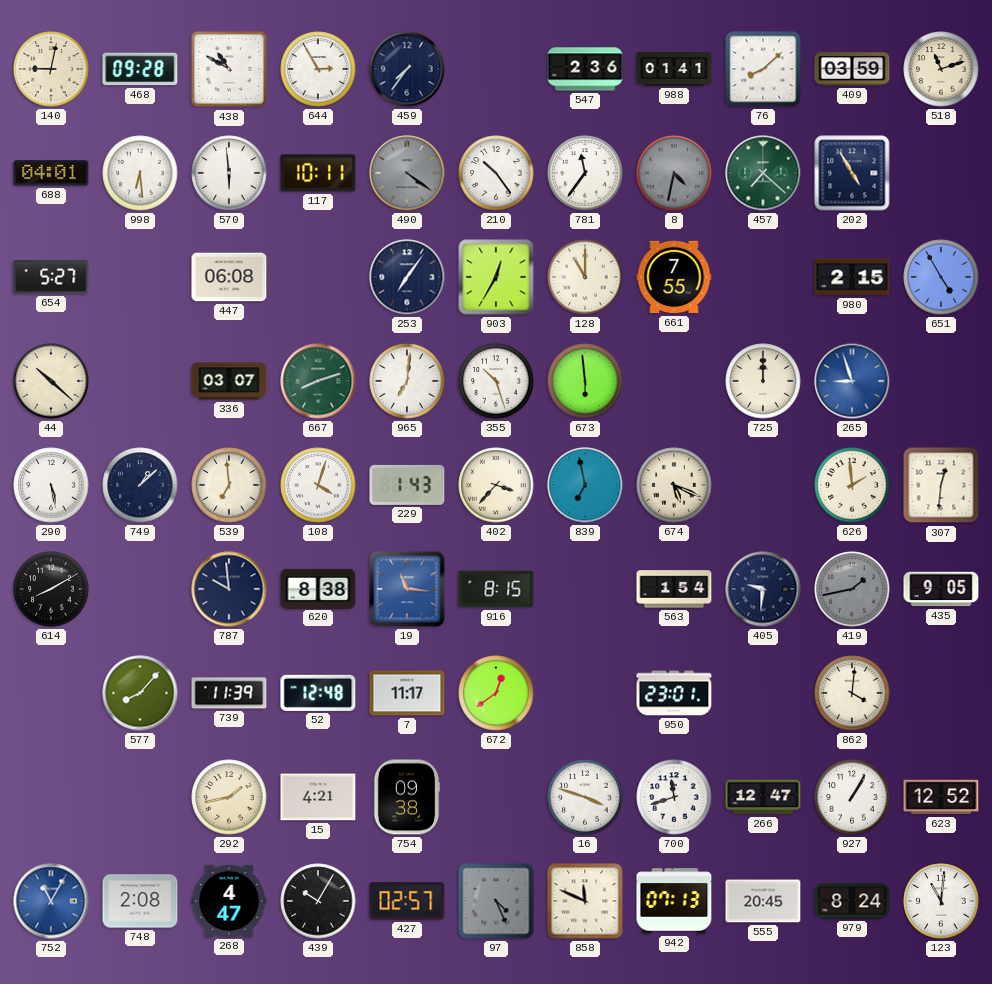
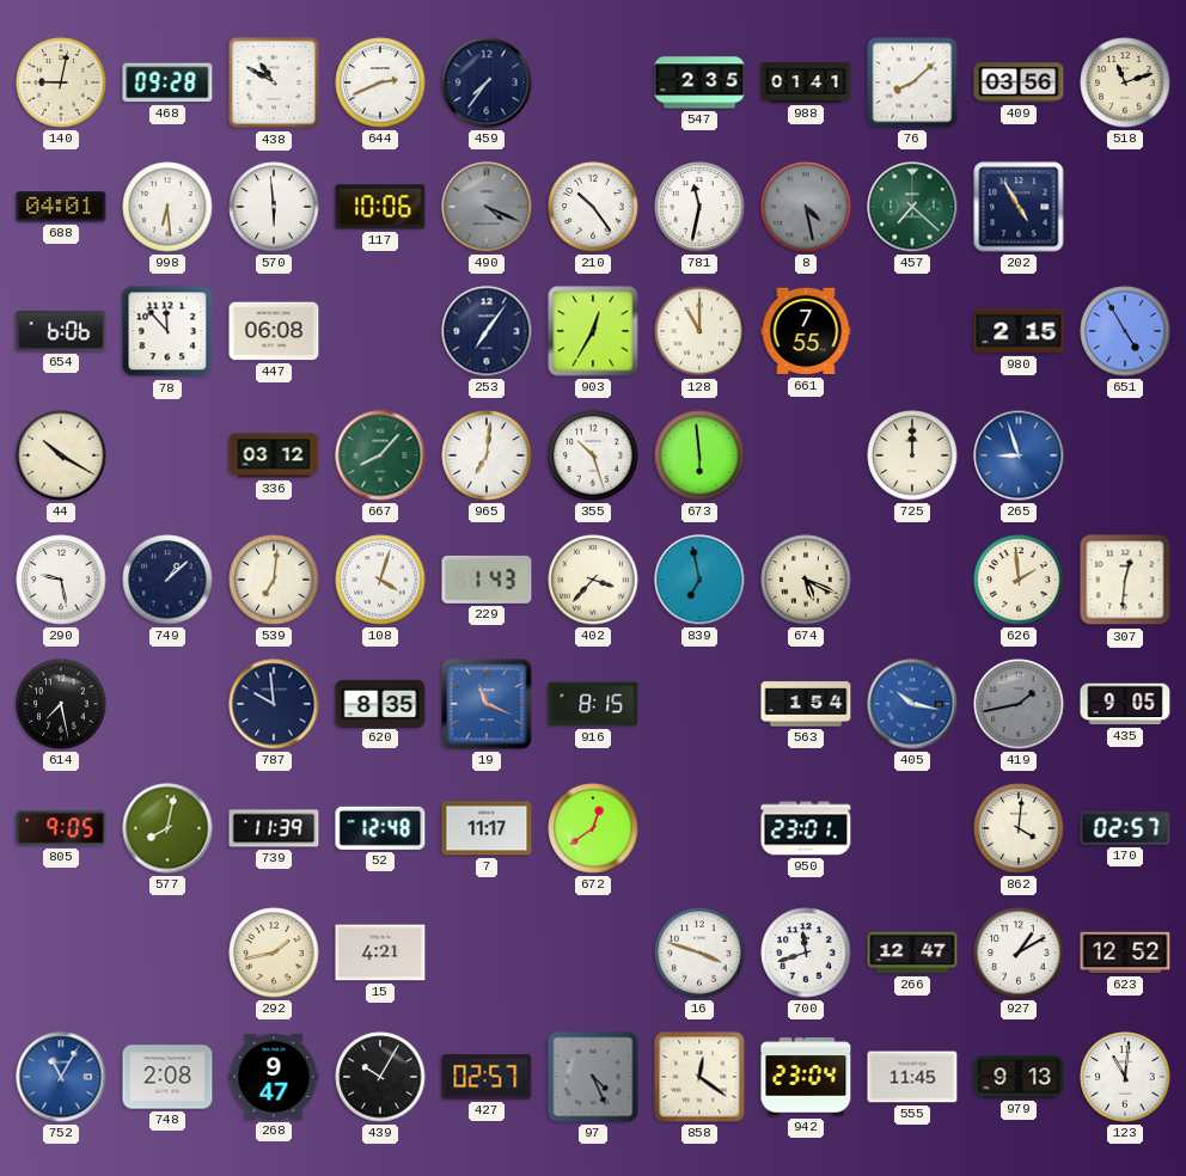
644: 2:55 -> 2:41 (380, 82)
547: 2:36 -> 2:35 (699, 82)
409: 03:59 -> 03:56 (1019, 82)
117: 10:11 -> 10:06 (380, 207)
490: 4:21 -> 4:19 (487, 207)
781: 11:36 -> 11:32 (699, 207)
8: 4:32 -> 4:28 (806, 207)
654: 5:27 -> 6:06 (61, 331)
78: none -> 11:53 (167, 331)
44: 10:22 -> 10:20 (61, 455)
336: 03:07 -> 03:12 (274, 455)
667: 8:12 -> 8:07 (380, 455)
290: 5:28 -> 9:28 (61, 580)
539: 6:59 -> 7:01 (274, 580)
614: 8:10 -> 7:28 (61, 704)
620: 8:38 -> 8:35 (380, 703)
19: 11:16 -> 11:19 (487, 704)
405: 9:31 -> 10:17 (912, 704)
405 dial: navy -> blue (912, 704)
805: none -> 9:05 (61, 828)
577: 8:07 -> 8:02 (167, 828)
170: none -> 02:57 (1125, 828)
754: 09:38 -> none (407, 797)
927: 1:05 -> 1:10 (1019, 953)
268: 4:47 -> 9:47 (274, 1077)
858: 11:49 -> 12:21 (699, 1077)
942: 07:13 -> 23:04 (806, 1077)
555: 20:45 -> 11:45 (912, 1077)
979: 8:24 -> 9:13 (1019, 1077)
